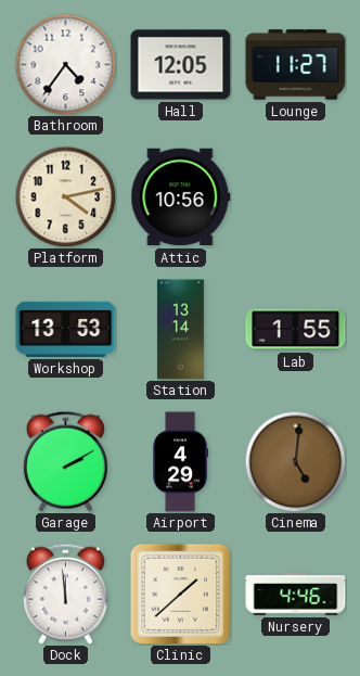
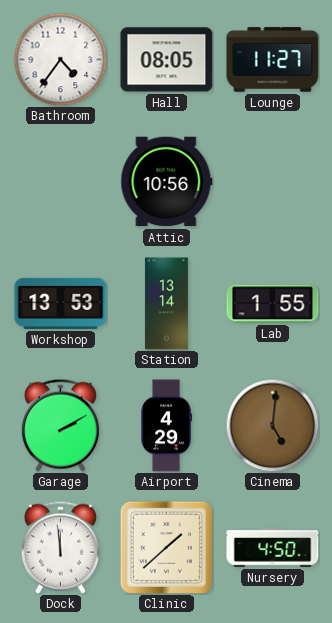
Hall: 12:05 -> 08:05 (167, 60)
Platform: 4:13 -> none (65, 196)
Nursery: 4:46 -> 4:50 (273, 548)
